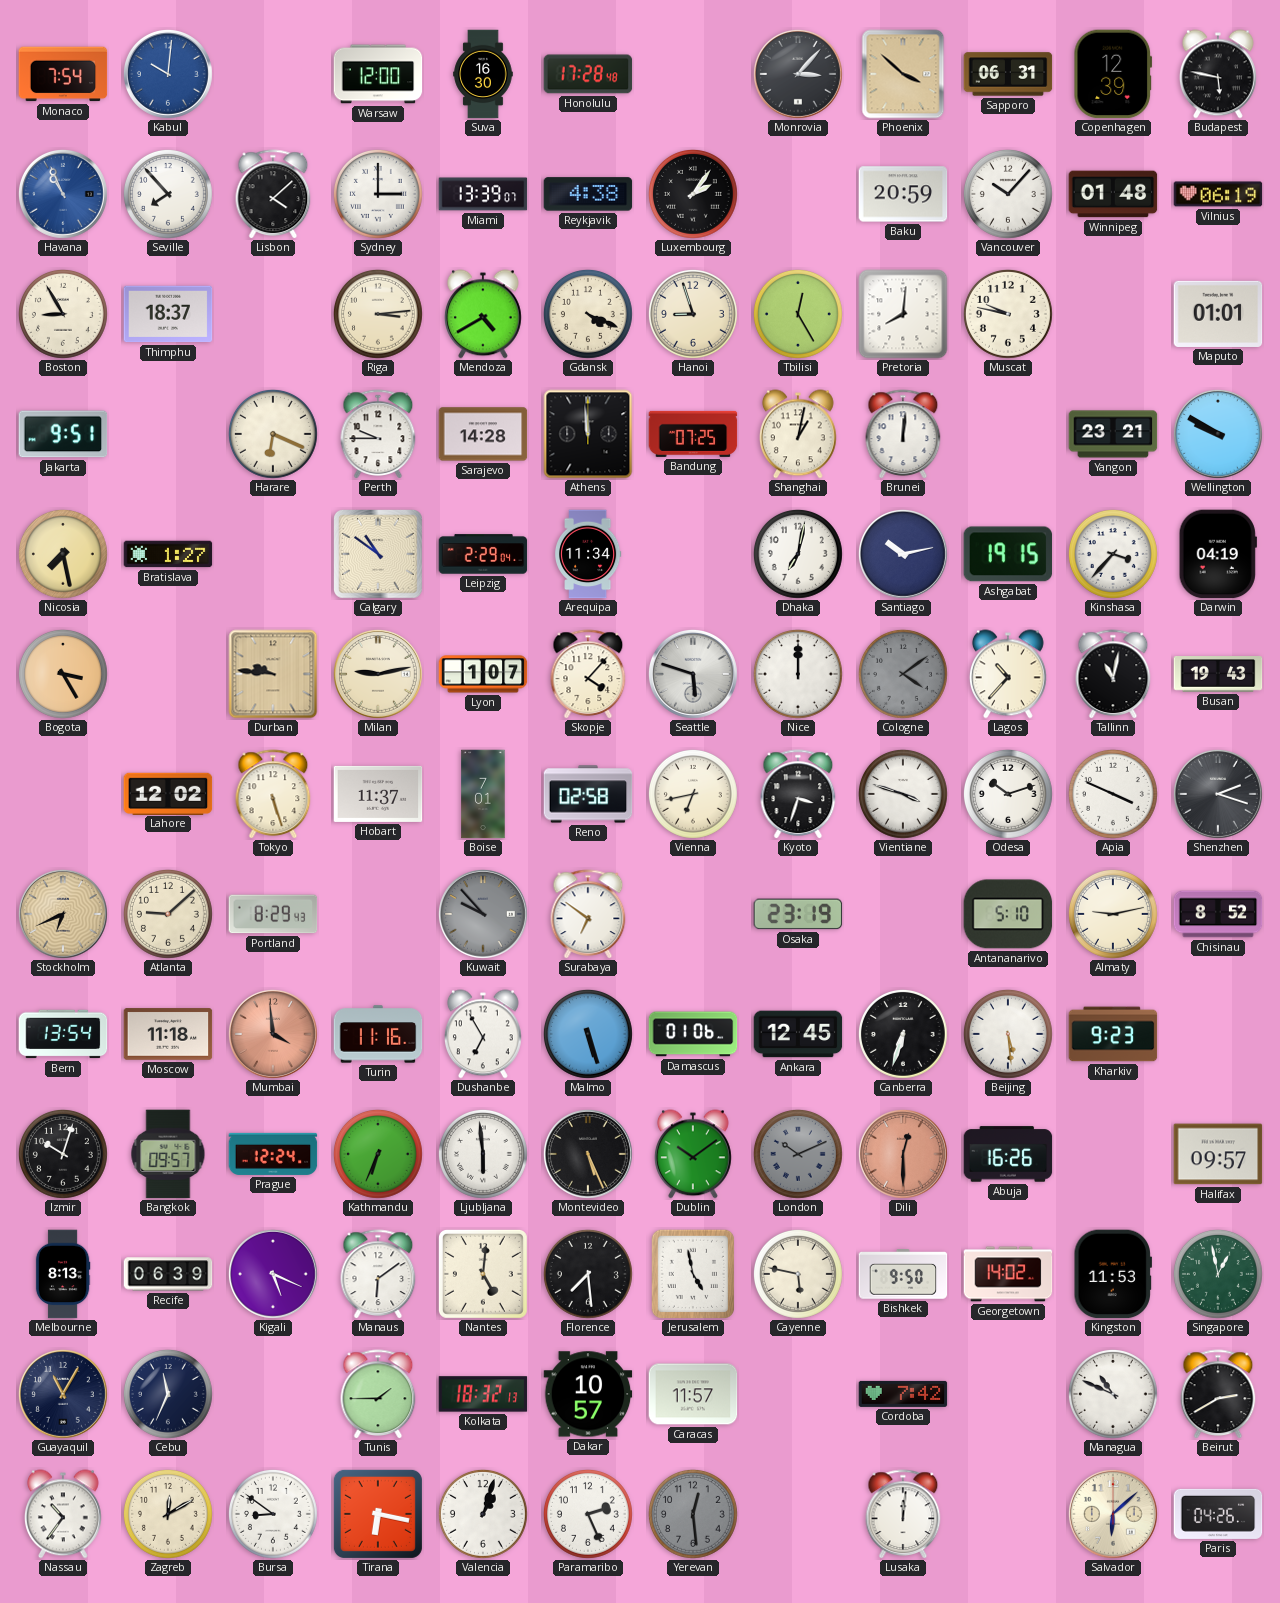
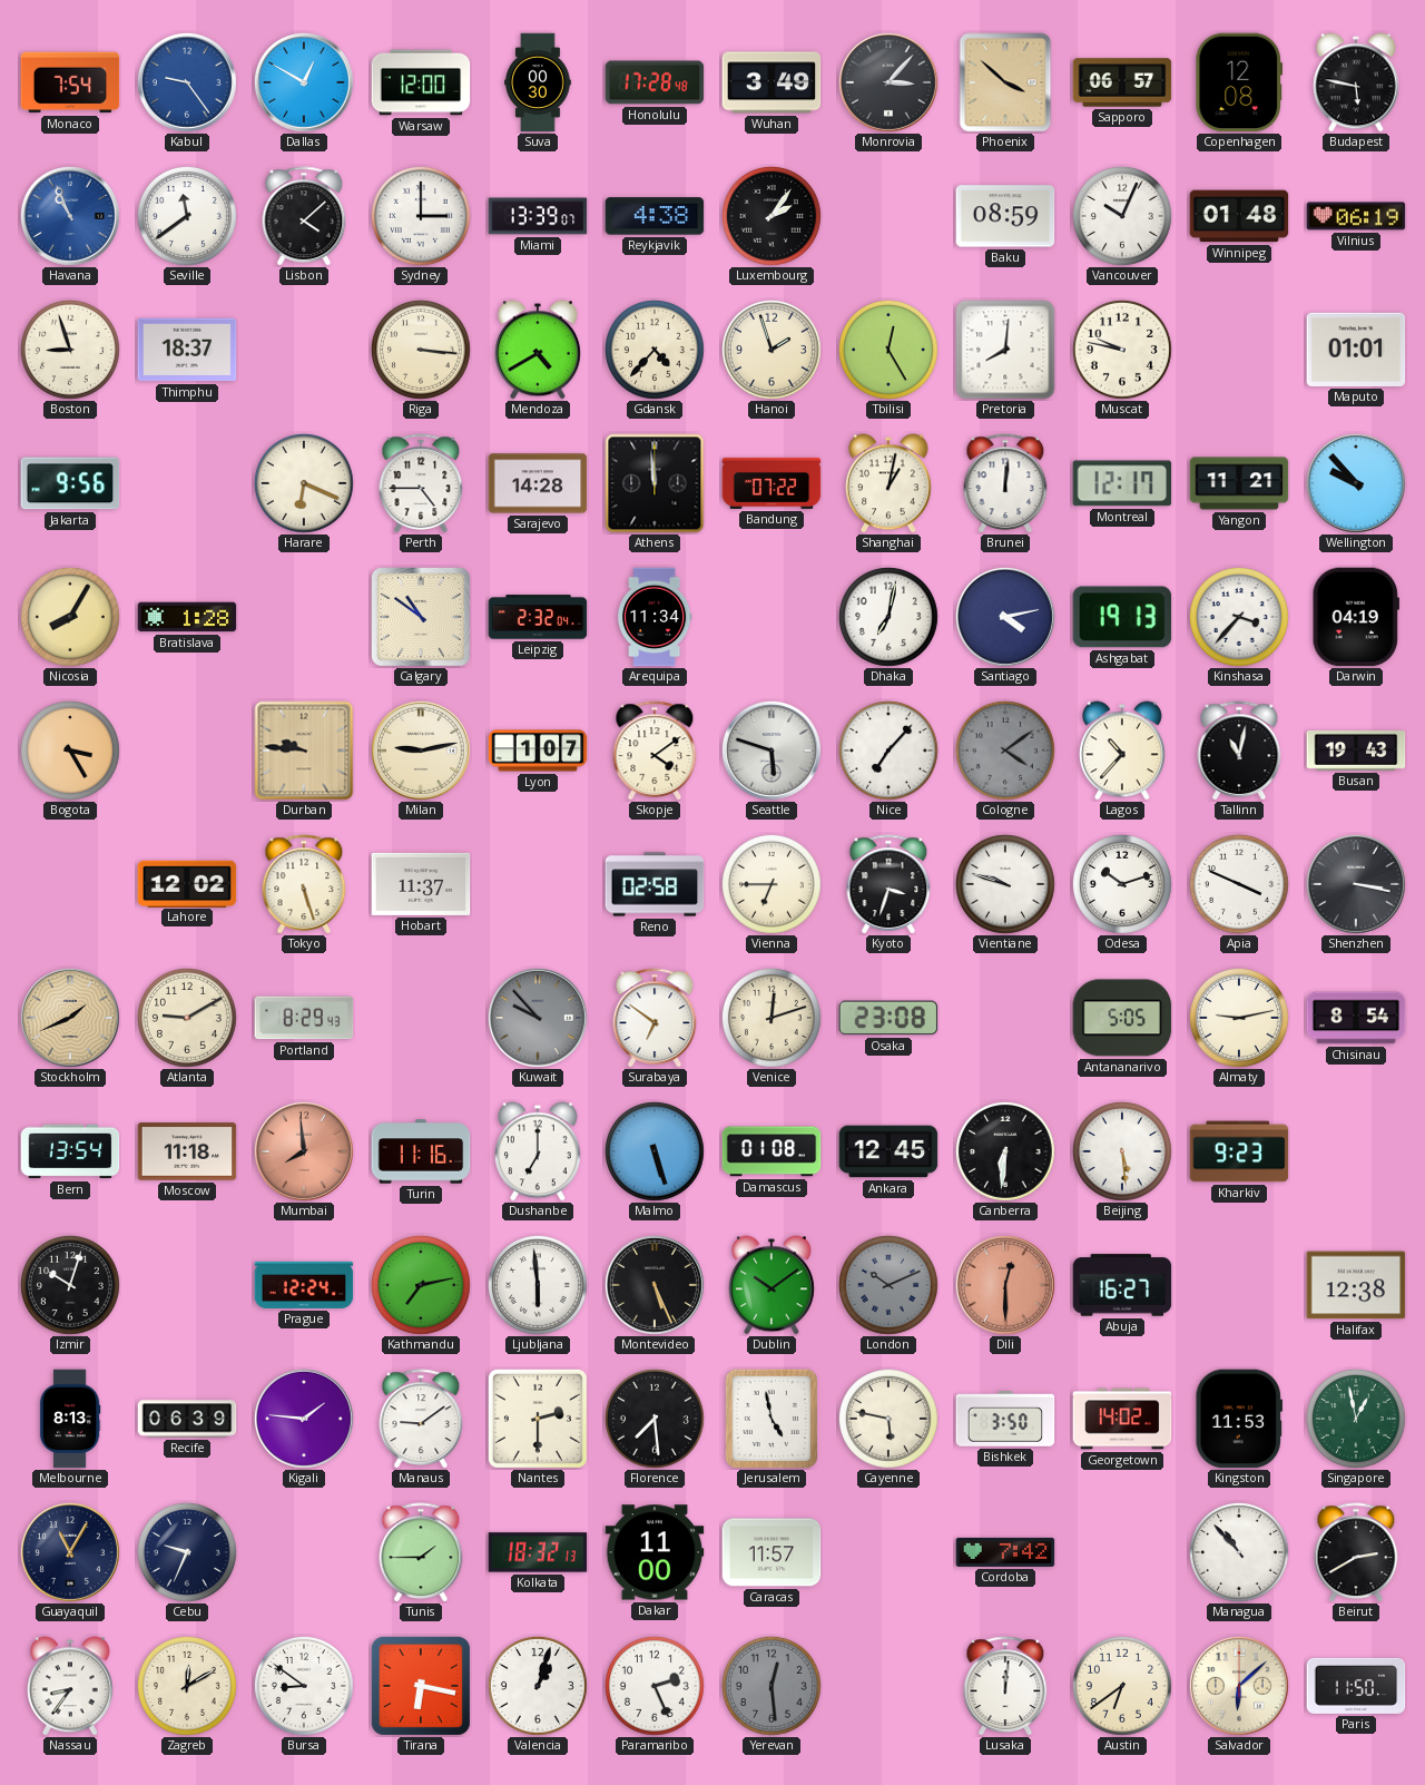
Kabul: 10:01 -> 9:24 (187, 82)
Dallas: none -> 12:50 (304, 82)
Suva: 16:30 -> 00:30 (538, 82)
Wuhan: none -> 3:49 (772, 82)
Sapporo: 06:31 -> 06:57 (1122, 82)
Copenhagen: 12:39 -> 12:08 (1239, 82)
Seville: 7:53 -> 11:39 (187, 216)
Baku: 20:59 -> 08:59 (1005, 216)
Vancouver: 10:07 -> 10:04 (1122, 216)
Boston: 8:55 -> 8:57 (70, 350)
Riga: 3:14 -> 3:16 (421, 350)
Gdansk: 4:19 -> 4:37 (655, 350)
Hanoi: 8:57 -> 1:57 (772, 350)
Jakarta: 9:51 -> 9:56 (70, 483)
Perth: 9:45 -> 4:45 (421, 483)
Bandung: 07:25 -> 07:22 (772, 483)
Montreal: none -> 12:17 (1122, 483)
Yangon: 23:21 -> 11:21 (1239, 483)
Wellington: 9:50 -> 9:53 (1356, 483)
Nicosia: 7:28 -> 8:05 (70, 617)
Bratislava: 1:27 -> 1:28 (187, 617)
Leipzig: 2:29 -> 2:32 (538, 617)
Santiago: 10:13 -> 4:13 (1005, 617)
Ashgabat: 19:15 -> 19:13 (1122, 617)
Skopje: 4:07 -> 4:09 (655, 751)
Nice: 12:00 -> 7:07 (888, 751)
Boise: 7:01 -> none (483, 794)
Vienna: 6:43 -> 6:45 (772, 884)
Vientiane: 3:48 -> 9:48 (1005, 884)
Shenzhen: 2:18 -> 3:17 (1356, 884)
Stockholm: 6:41 -> 1:41 (70, 1018)
Atlanta: 9:08 -> 9:10 (187, 1018)
Venice: none -> 12:12 (772, 1018)
Osaka: 23:19 -> 23:08 (888, 1018)
Antananarivo: 5:10 -> 5:05 (1122, 1018)
Chisinau: 8:52 -> 8:54 (1356, 1018)
Mumbai: 3:59 -> 7:59 (304, 1151)
Dushanbe: 6:55 -> 7:00 (538, 1151)
Damascus: 01:06 -> 01:08 (772, 1151)
Canberra: 6:33 -> 6:31 (1005, 1151)
Bangkok: 09:57 -> none (168, 1154)
Kathmandu: 6:34 -> 7:13 (421, 1285)
Abuja: 16:26 -> 16:27 (1122, 1285)
Halifax: 09:57 -> 12:38 (1356, 1285)
Kigali: 5:19 -> 1:46 (304, 1419)
Manaus: 6:09 -> 9:09 (421, 1419)
Nantes: 5:01 -> 2:30 (538, 1419)
Bishkek: 9:50 -> 3:50 (1005, 1419)
Cebu: 11:34 -> 9:34 (187, 1552)
Dakar: 10:57 -> 11:00 (655, 1552)
Managua: 10:49 -> 10:53 (1239, 1552)
Nassau: 10:36 -> 8:36 (70, 1686)
Austin: none -> 6:39 (1122, 1686)
Paris: 04:26 -> 11:50 (1356, 1686)
